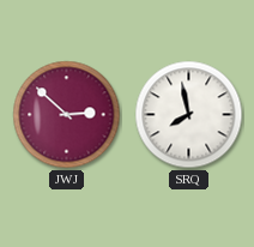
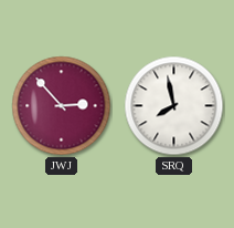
JWJ: 2:52 -> 2:53 (62, 106)
